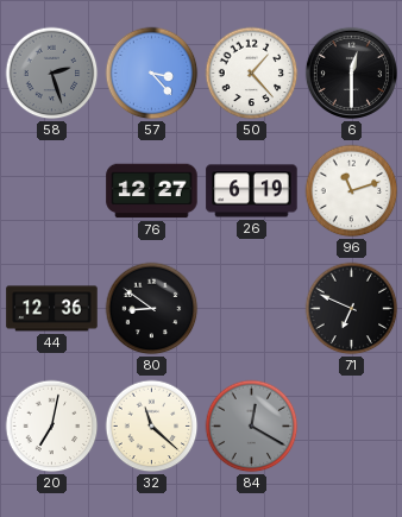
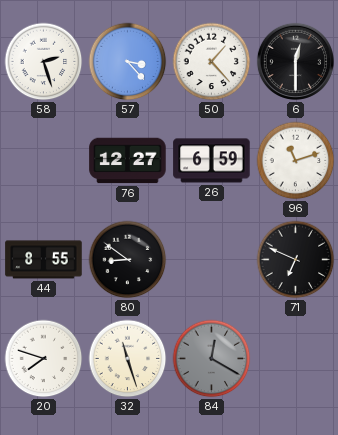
58 dial: grey -> white (44, 62)
26: 6:19 -> 6:59 (212, 161)
44: 12:36 -> 8:55 (44, 260)
20: 7:02 -> 7:48 (44, 359)
32: 11:22 -> 11:27 (128, 359)
